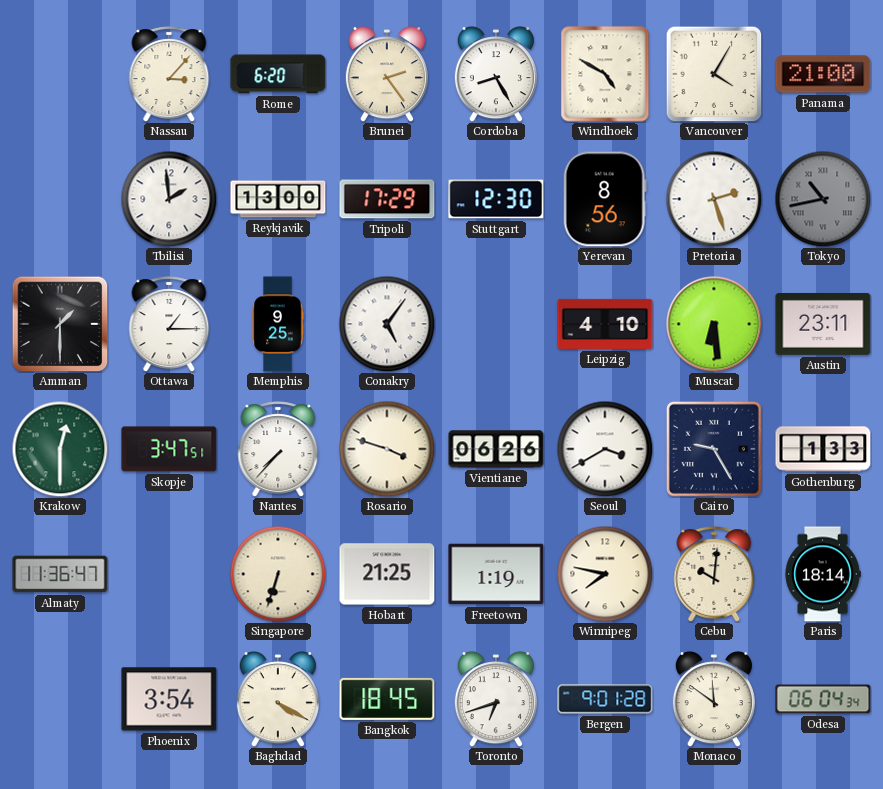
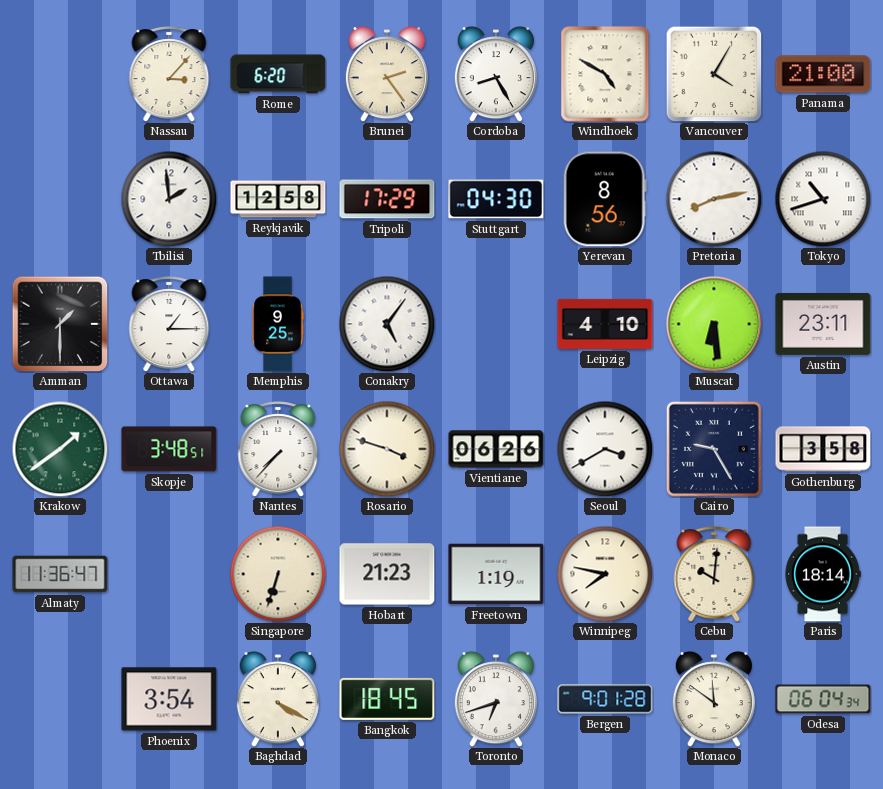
Reykjavik: 13:00 -> 12:58 (278, 199)
Stuttgart: 12:30 -> 04:30 (496, 199)
Pretoria: 2:27 -> 8:13 (714, 199)
Tokyo: 10:43 -> 10:42 (823, 199)
Tokyo dial: grey -> white (823, 199)
Krakow: 12:30 -> 1:39 (60, 449)
Skopje: 3:47 -> 3:48 (169, 449)
Gothenburg: 1:33 -> 3:58 (823, 449)
Hobart: 21:25 -> 21:23 (387, 574)
